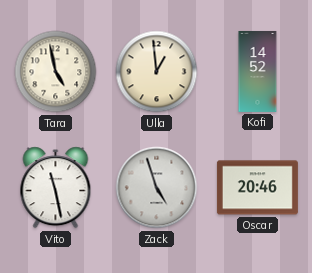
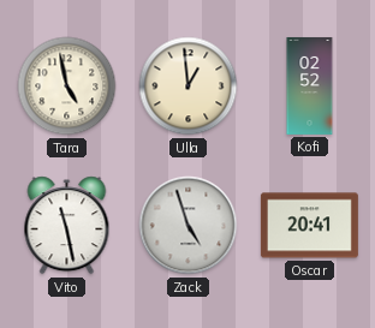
Kofi: 14:52 -> 02:52 (310, 85)
Oscar: 20:46 -> 20:41 (309, 226)
